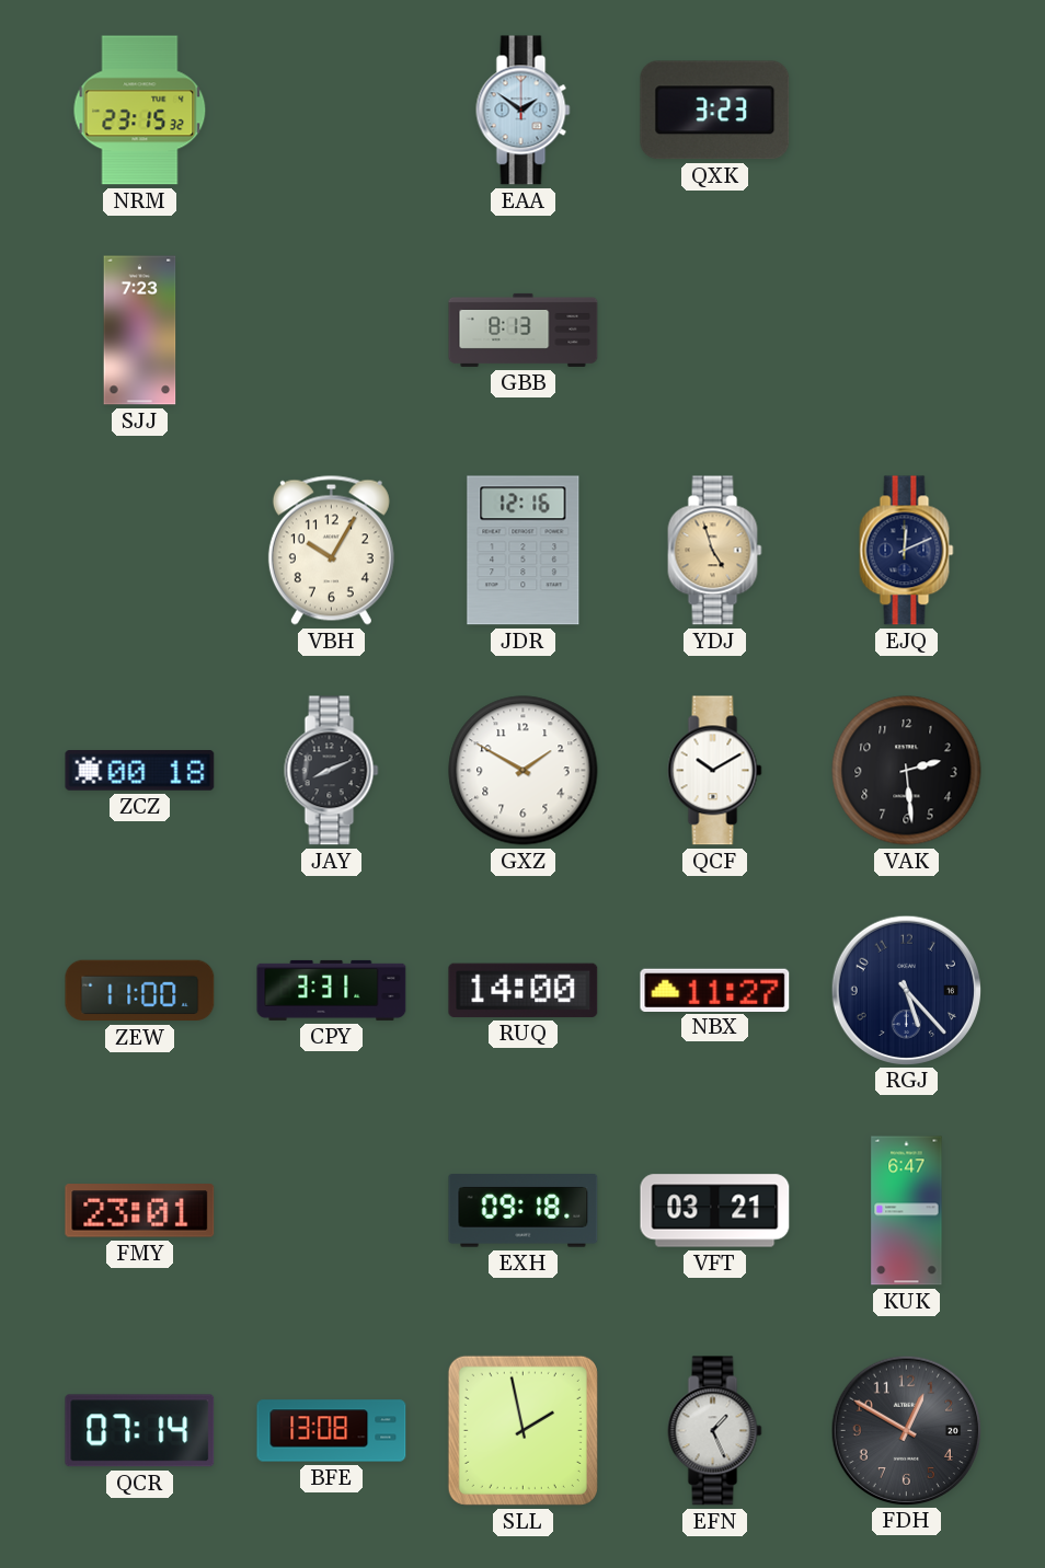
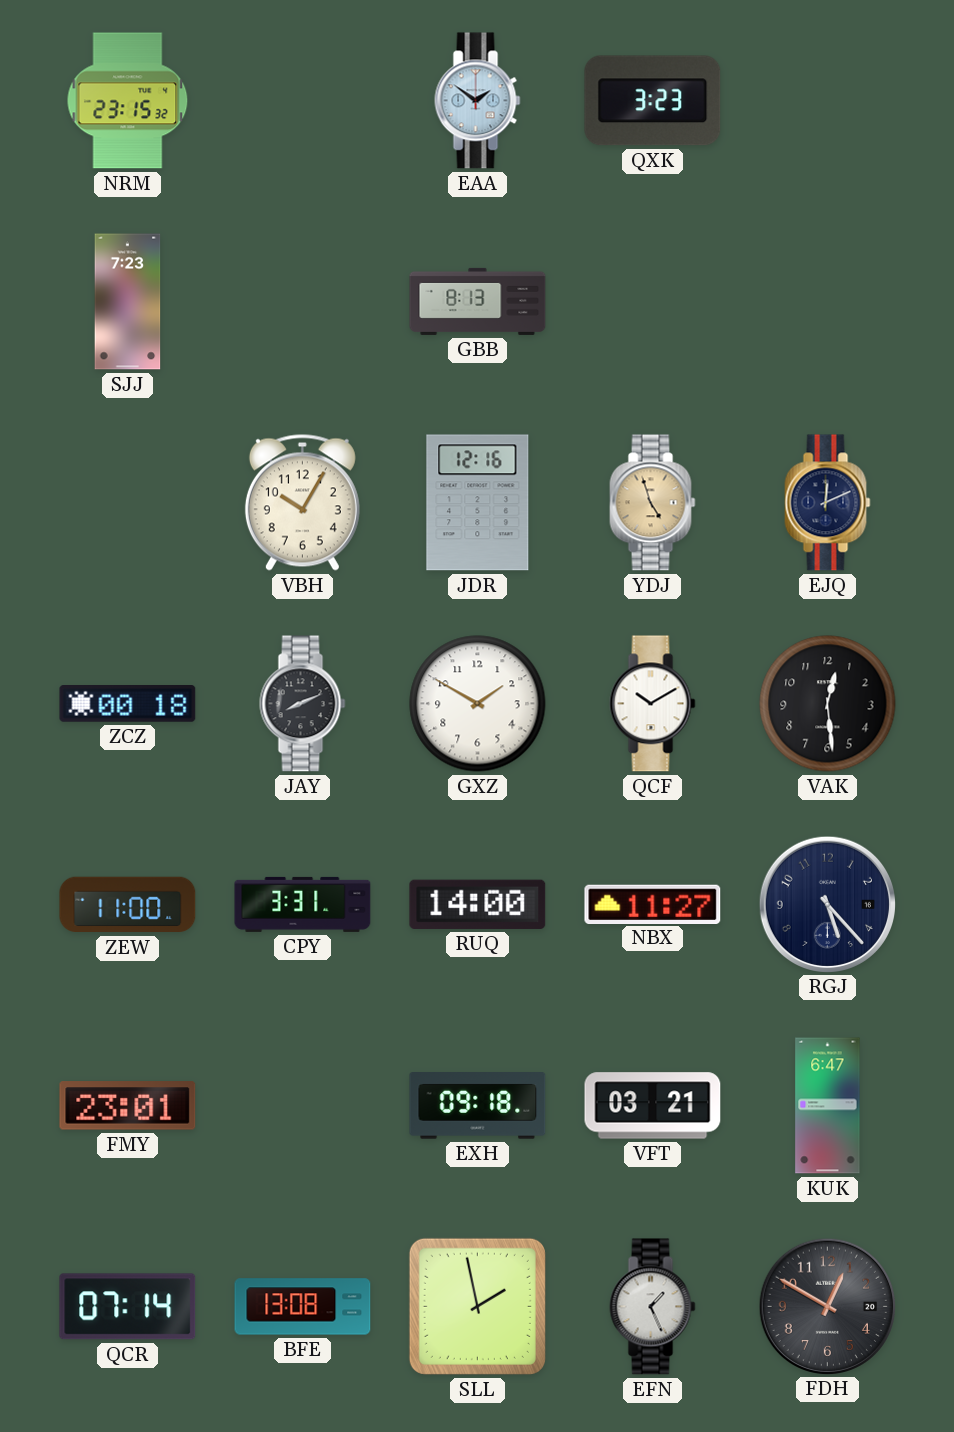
VAK: 2:29 -> 12:29 (828, 704)
